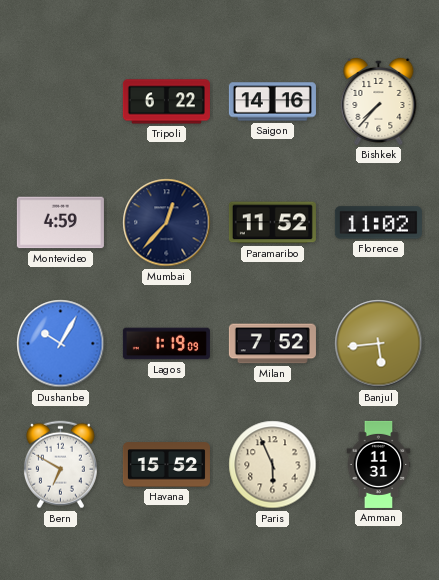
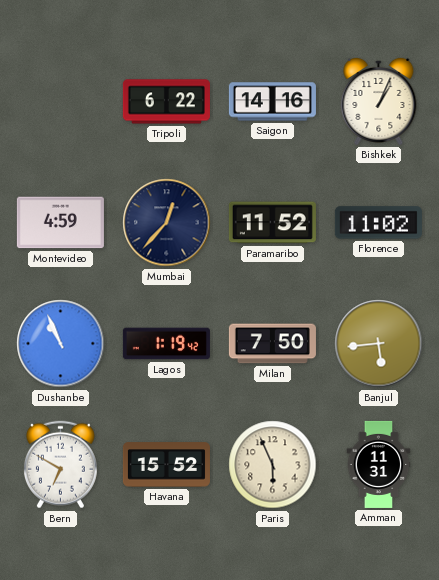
Bishkek: 7:37 -> 1:04 (379, 101)
Dushanbe: 10:05 -> 10:56 (61, 344)
Lagos: 1:19:09 -> 1:19:42 (166, 344)
Milan: 7:52 -> 7:50 (272, 344)
